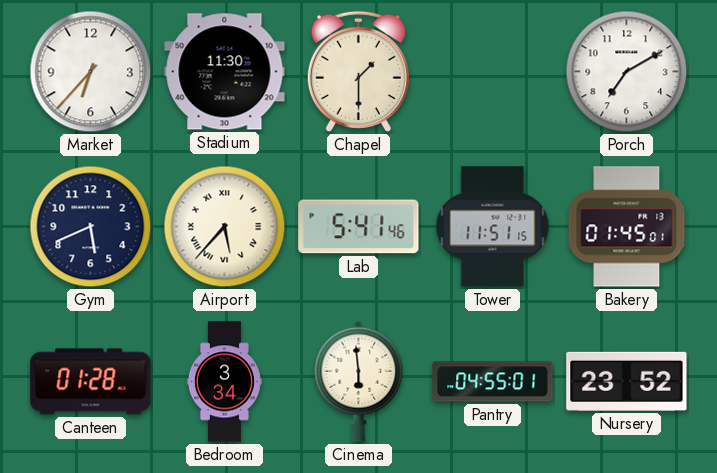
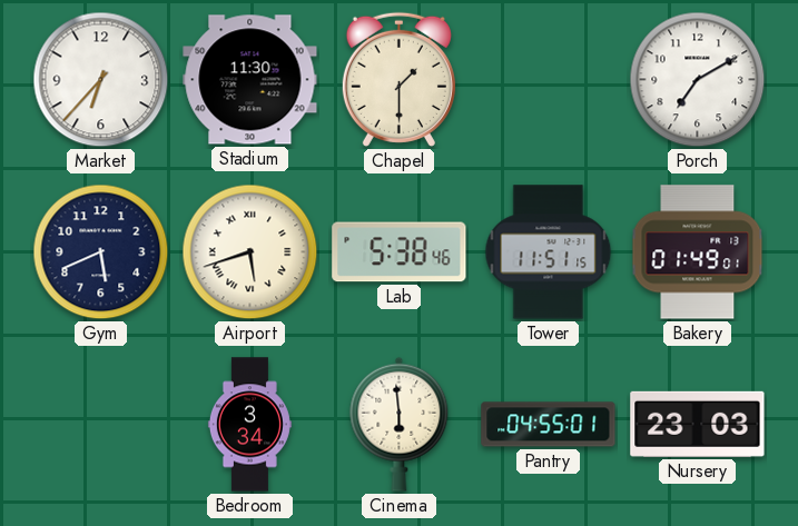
Airport: 5:37 -> 5:42 (250, 252)
Lab: 5:41 -> 5:38 (400, 252)
Bakery: 01:45 -> 01:49 (698, 252)
Canteen: 01:28 -> none (91, 382)
Nursery: 23:52 -> 23:03 (698, 424)
